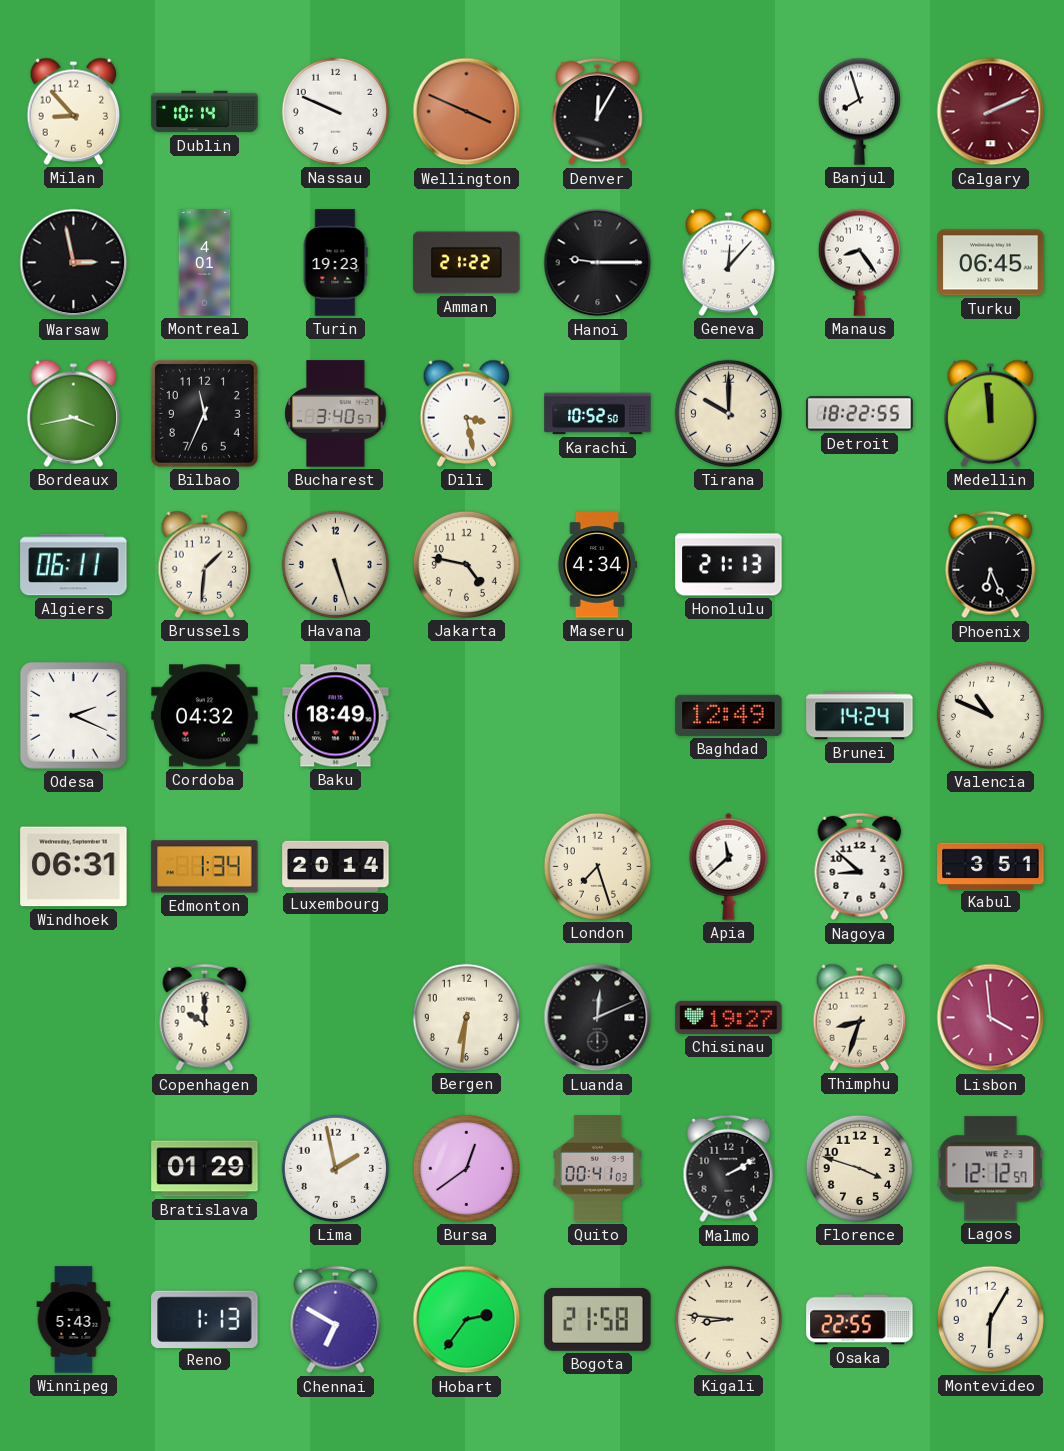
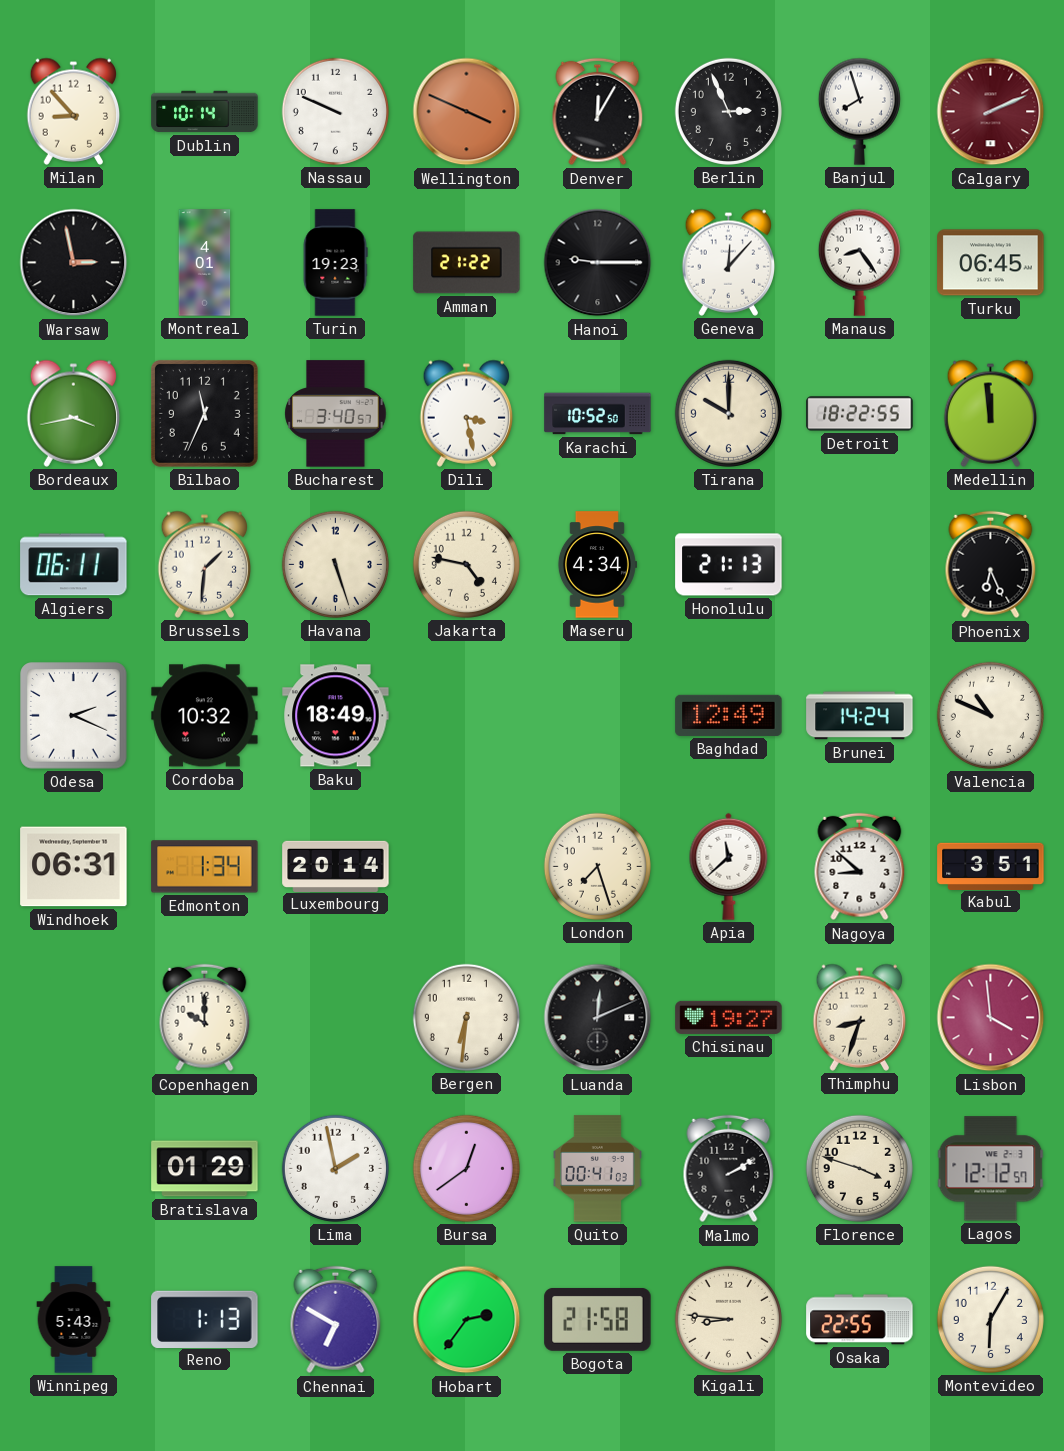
Berlin: none -> 2:56 (728, 111)
Cordoba: 04:32 -> 10:32 (205, 716)
